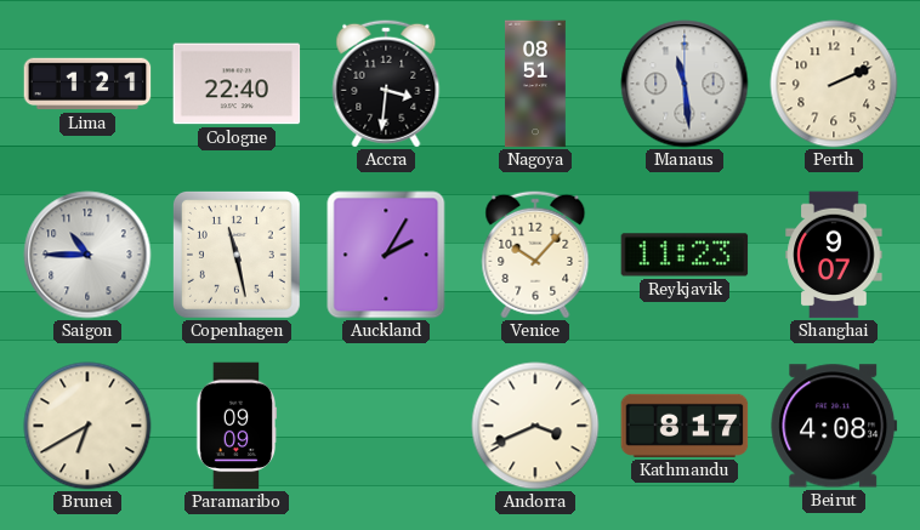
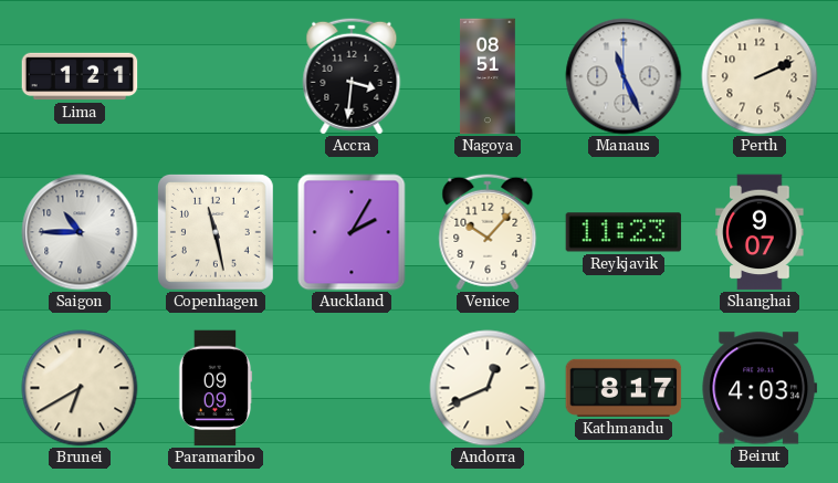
Cologne: 22:40 -> none (237, 84)
Manaus: 11:29 -> 11:26 (624, 76)
Andorra: 3:41 -> 12:41 (488, 388)
Beirut: 4:08 -> 4:03 (760, 388)
